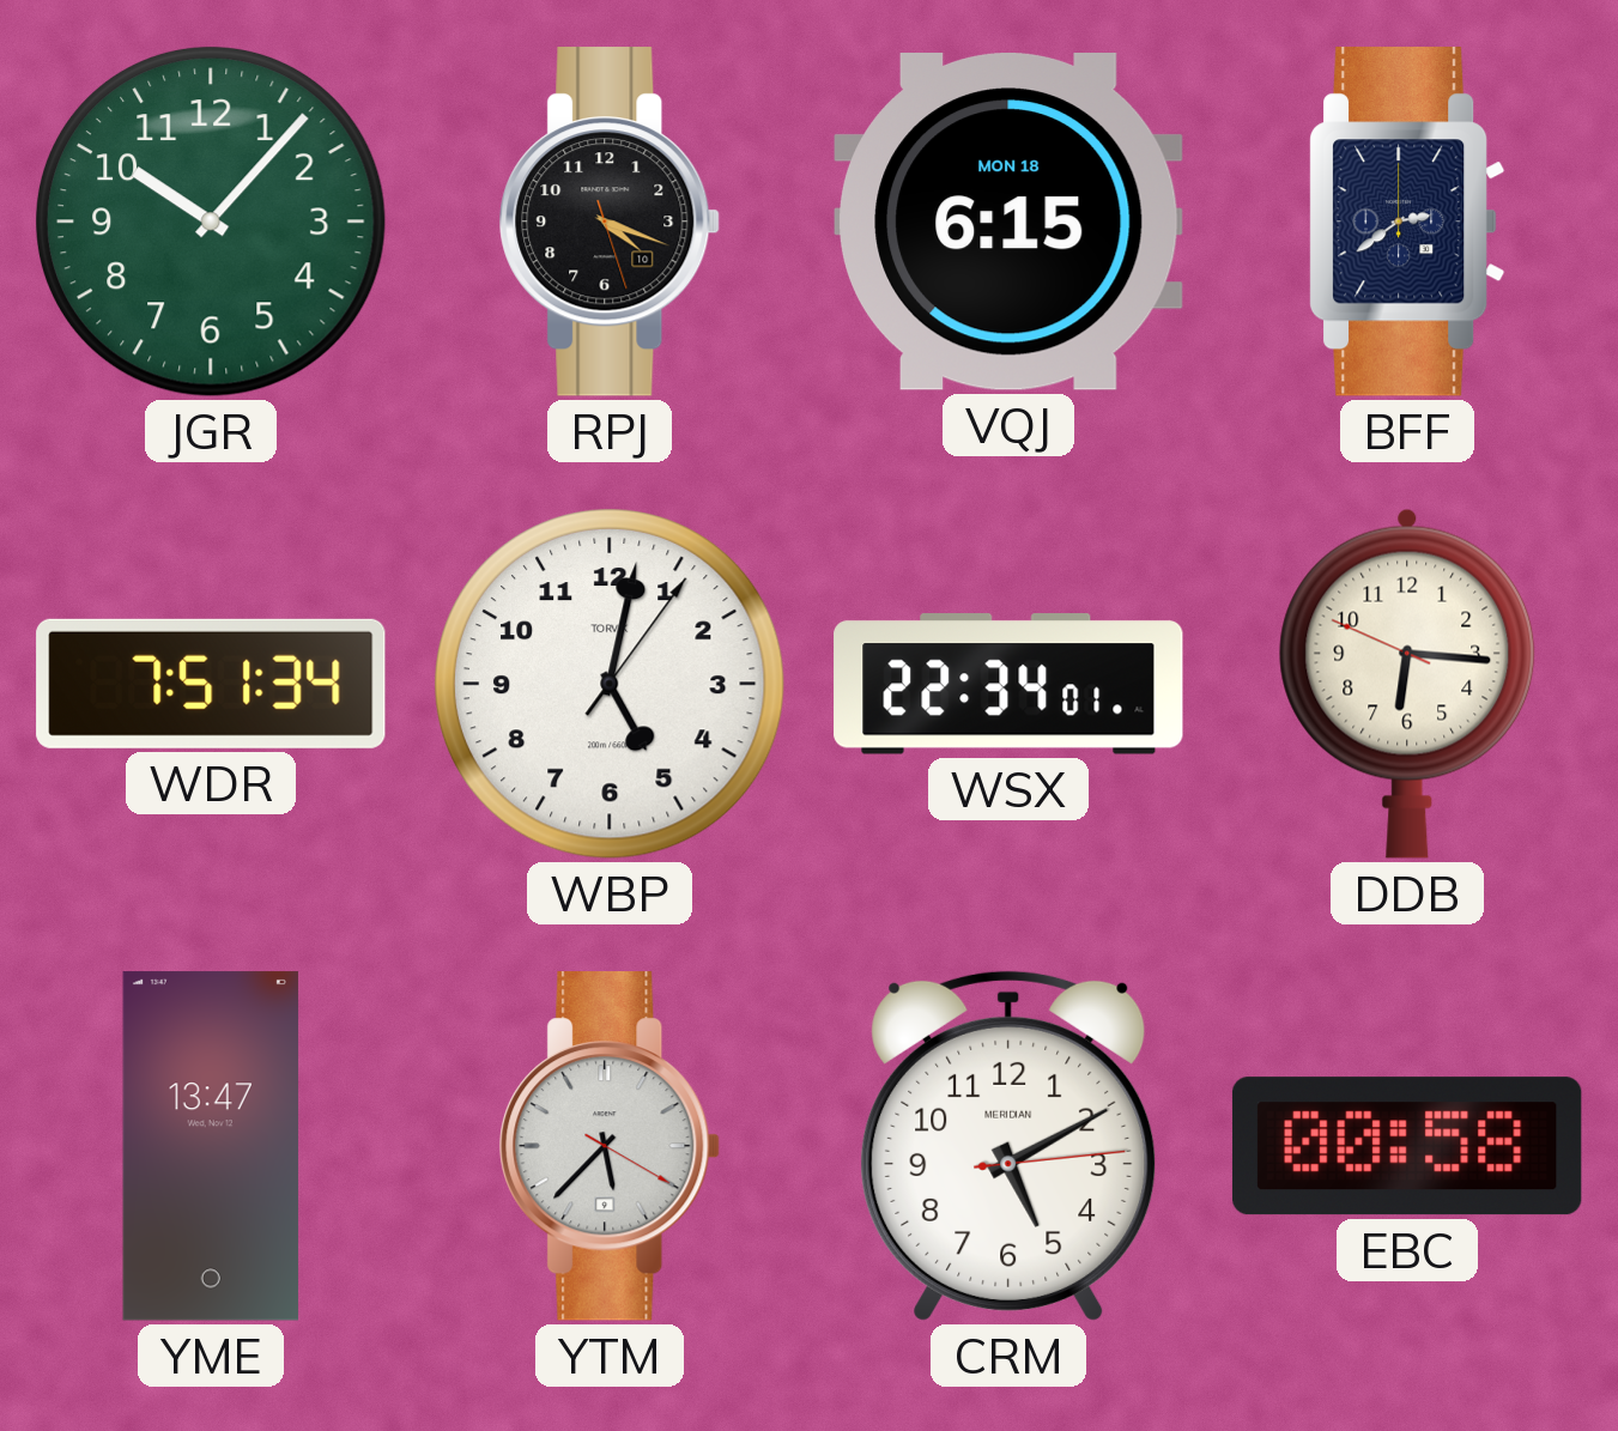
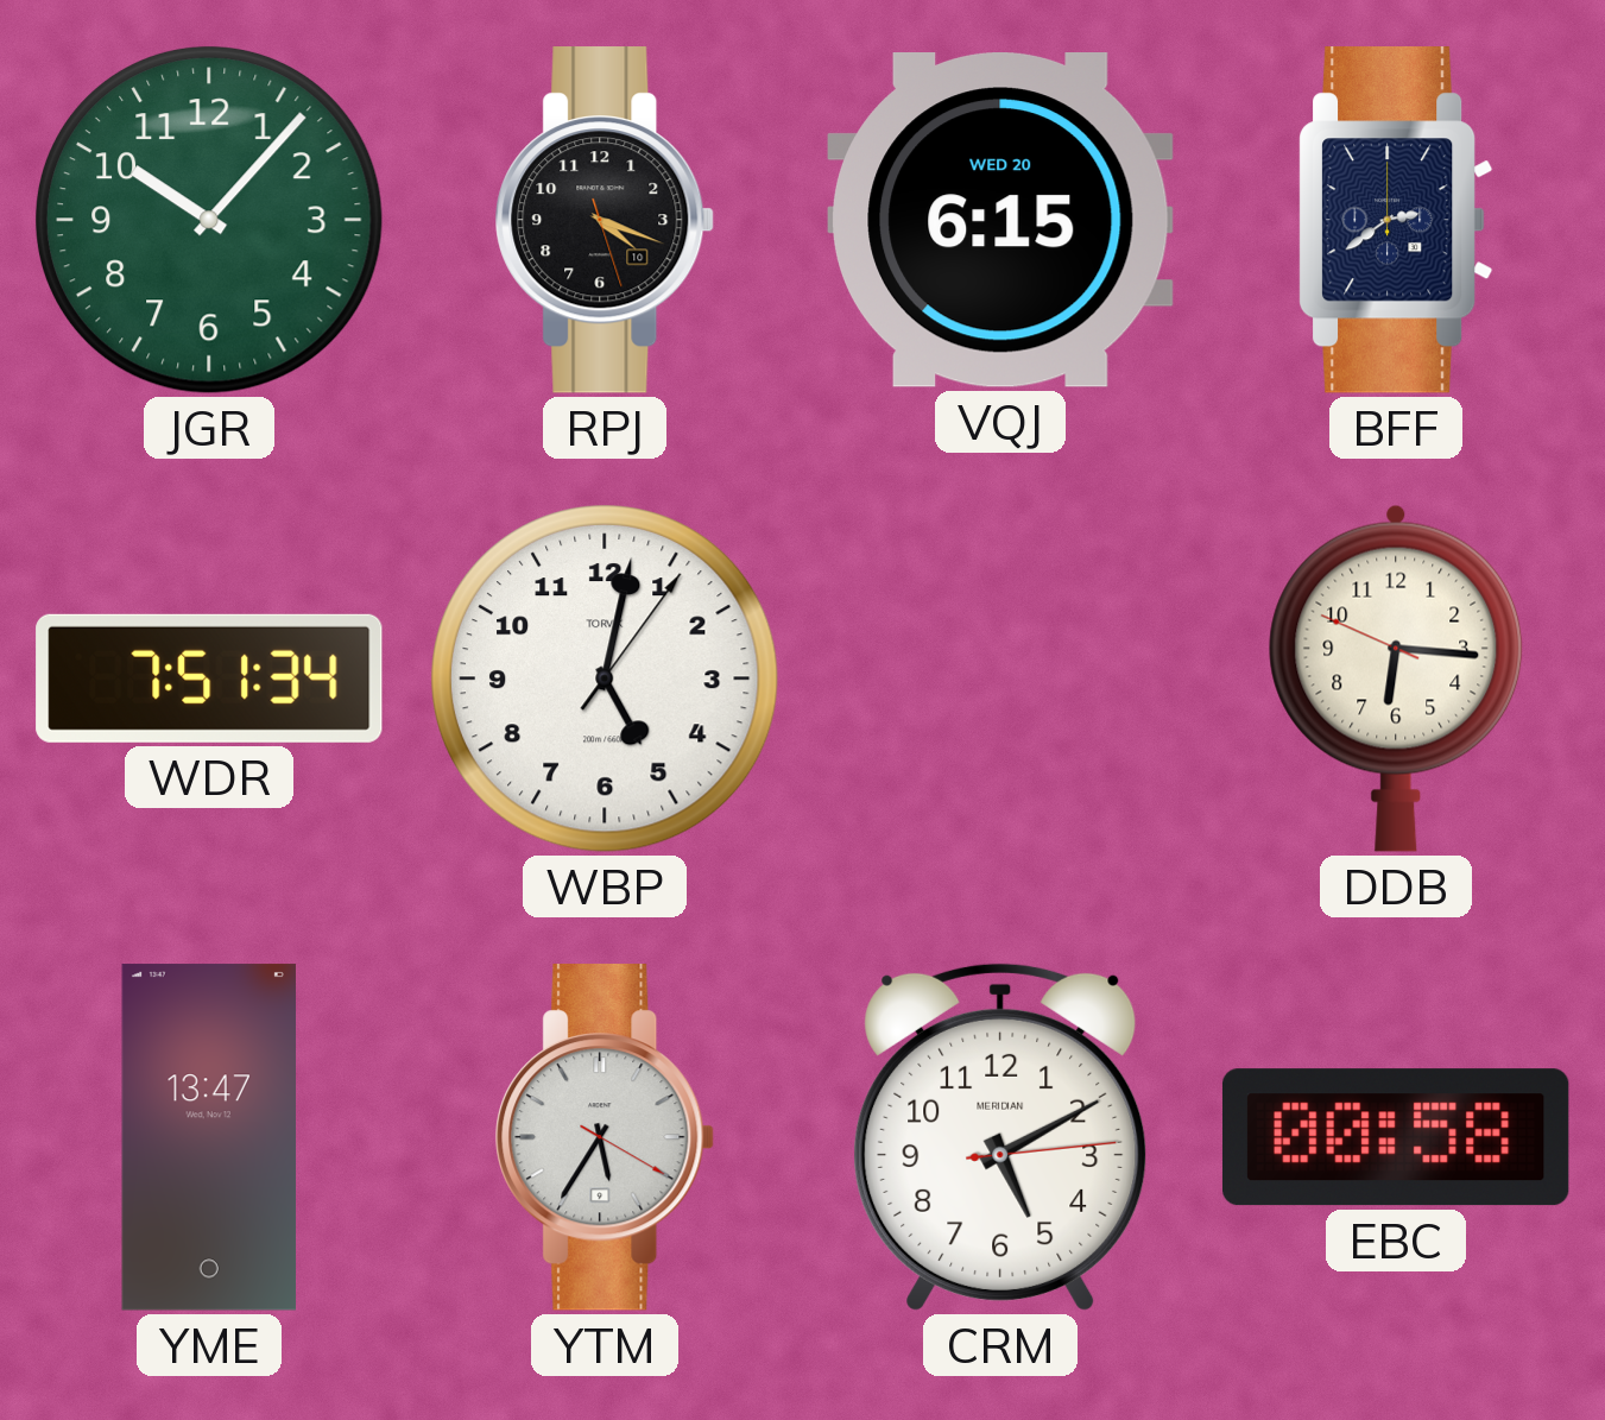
VQJ date: MON 18 -> WED 20 (1001, 221)
WSX: 22:34 -> none (1008, 684)
YTM: 5:37 -> 5:35 (605, 1137)
